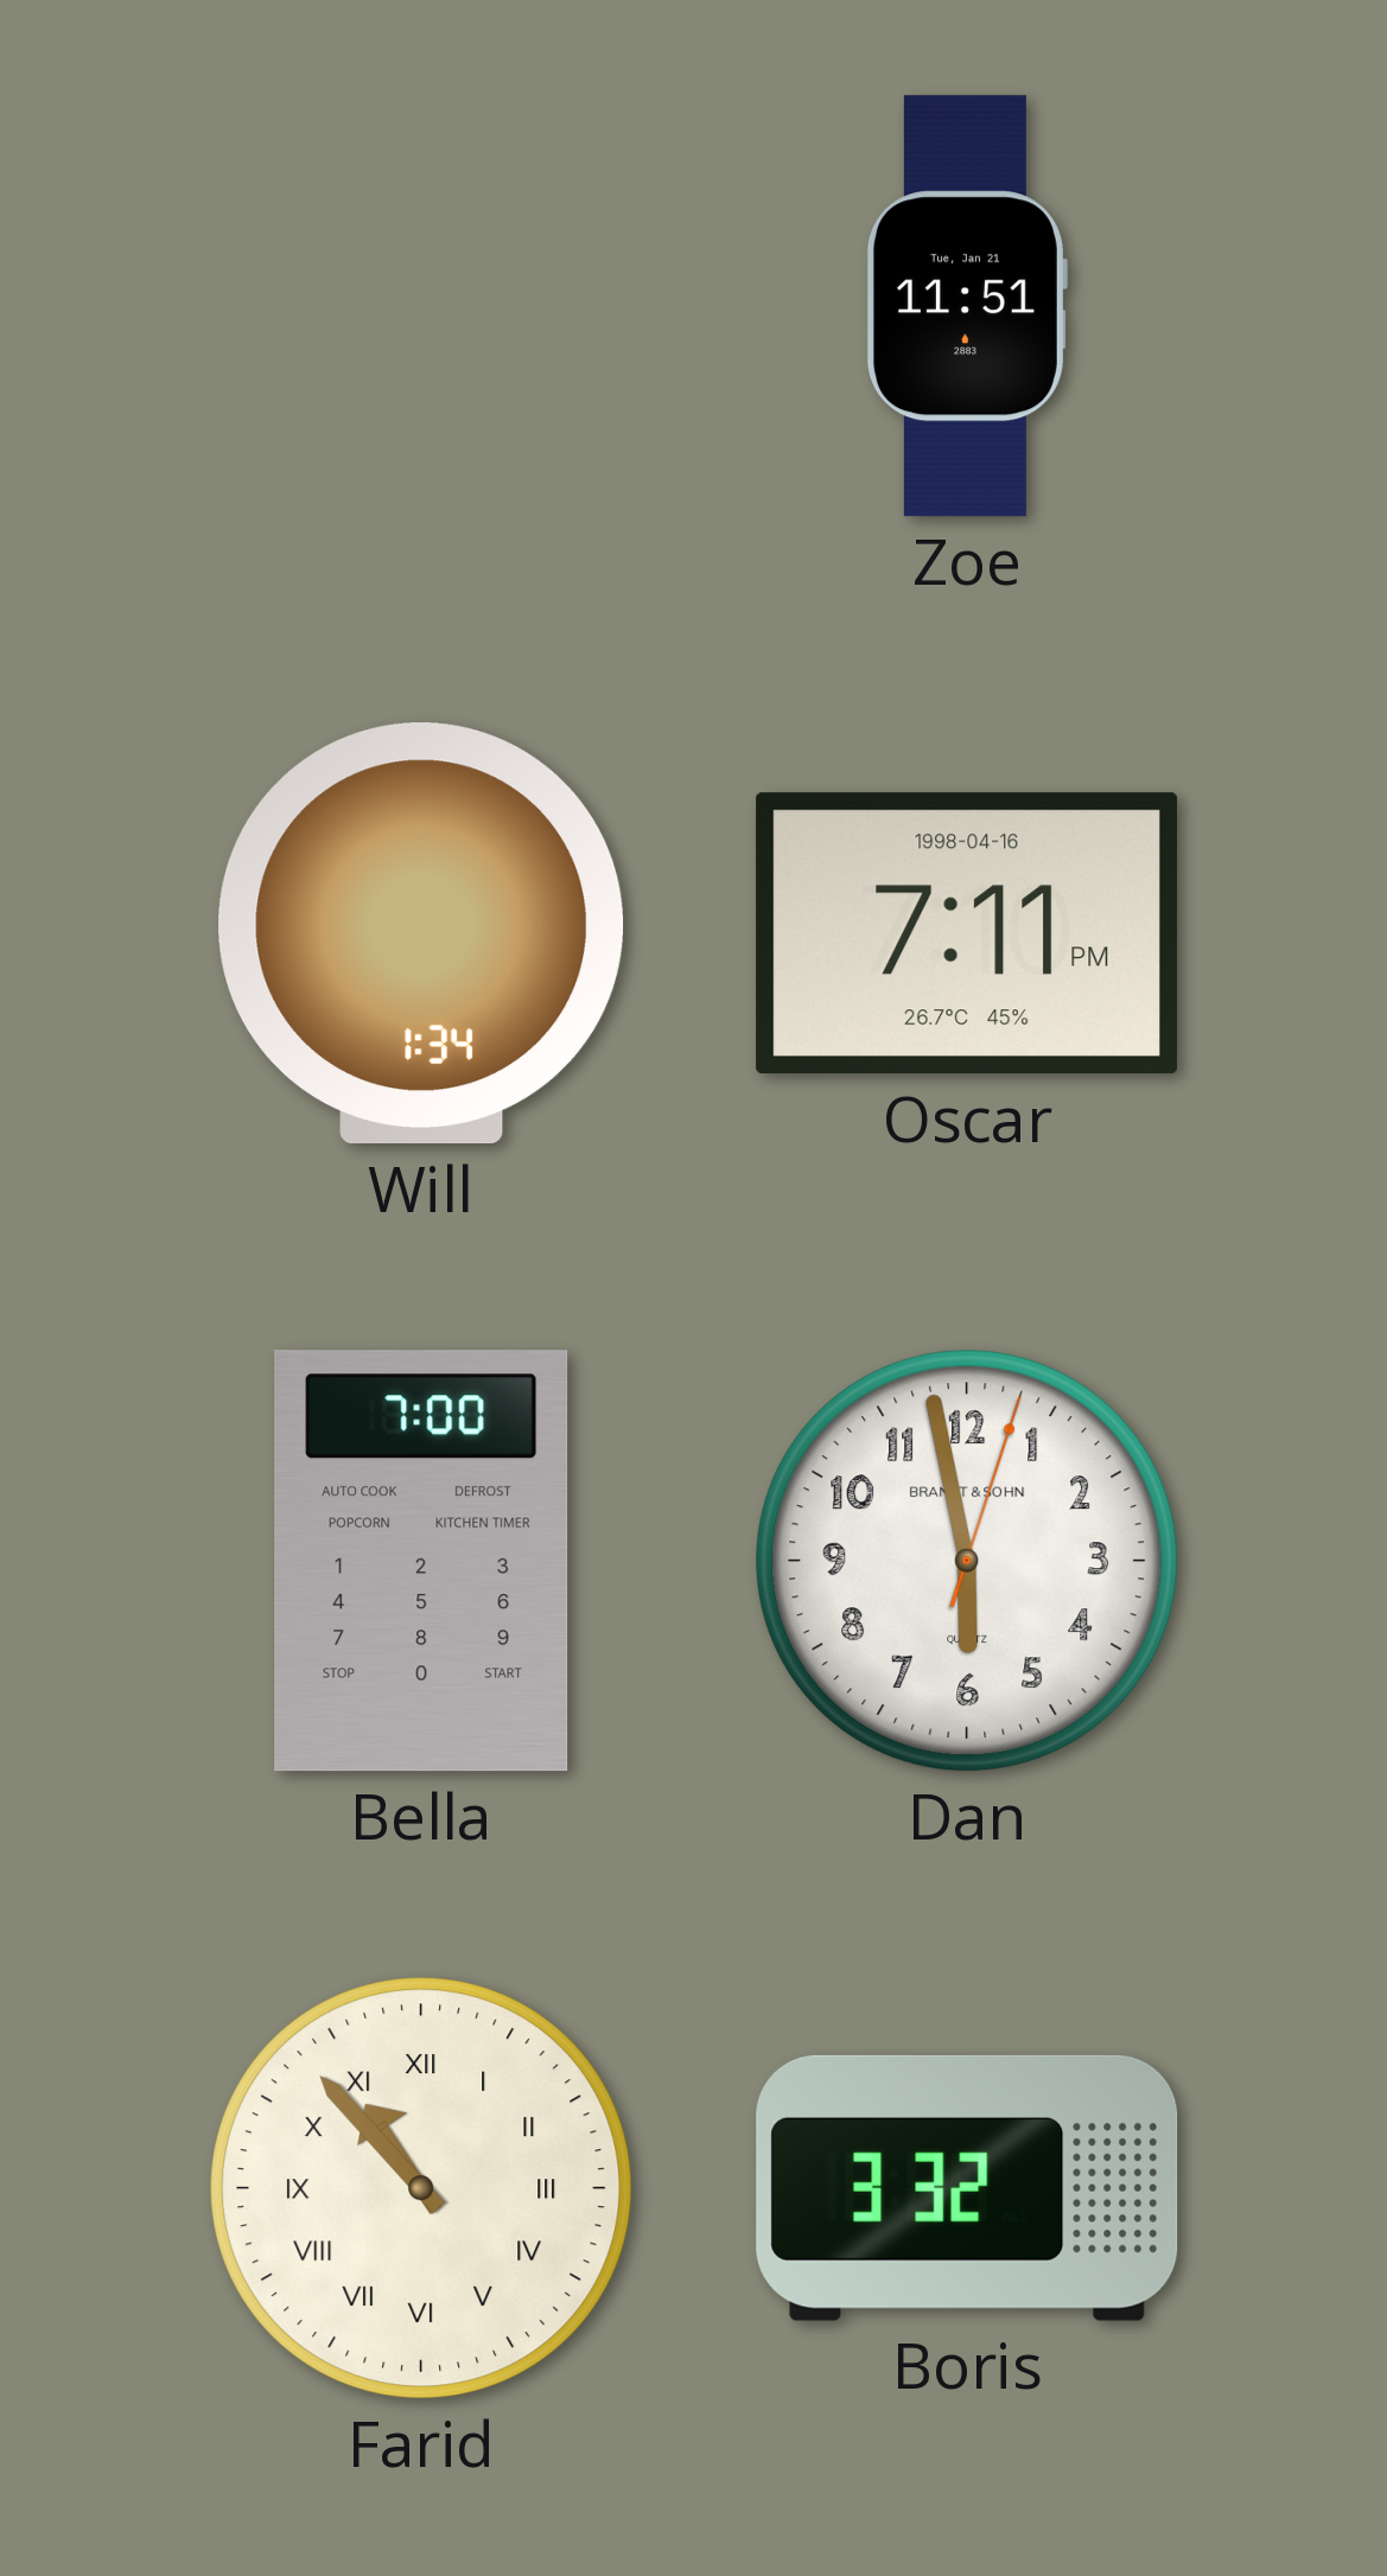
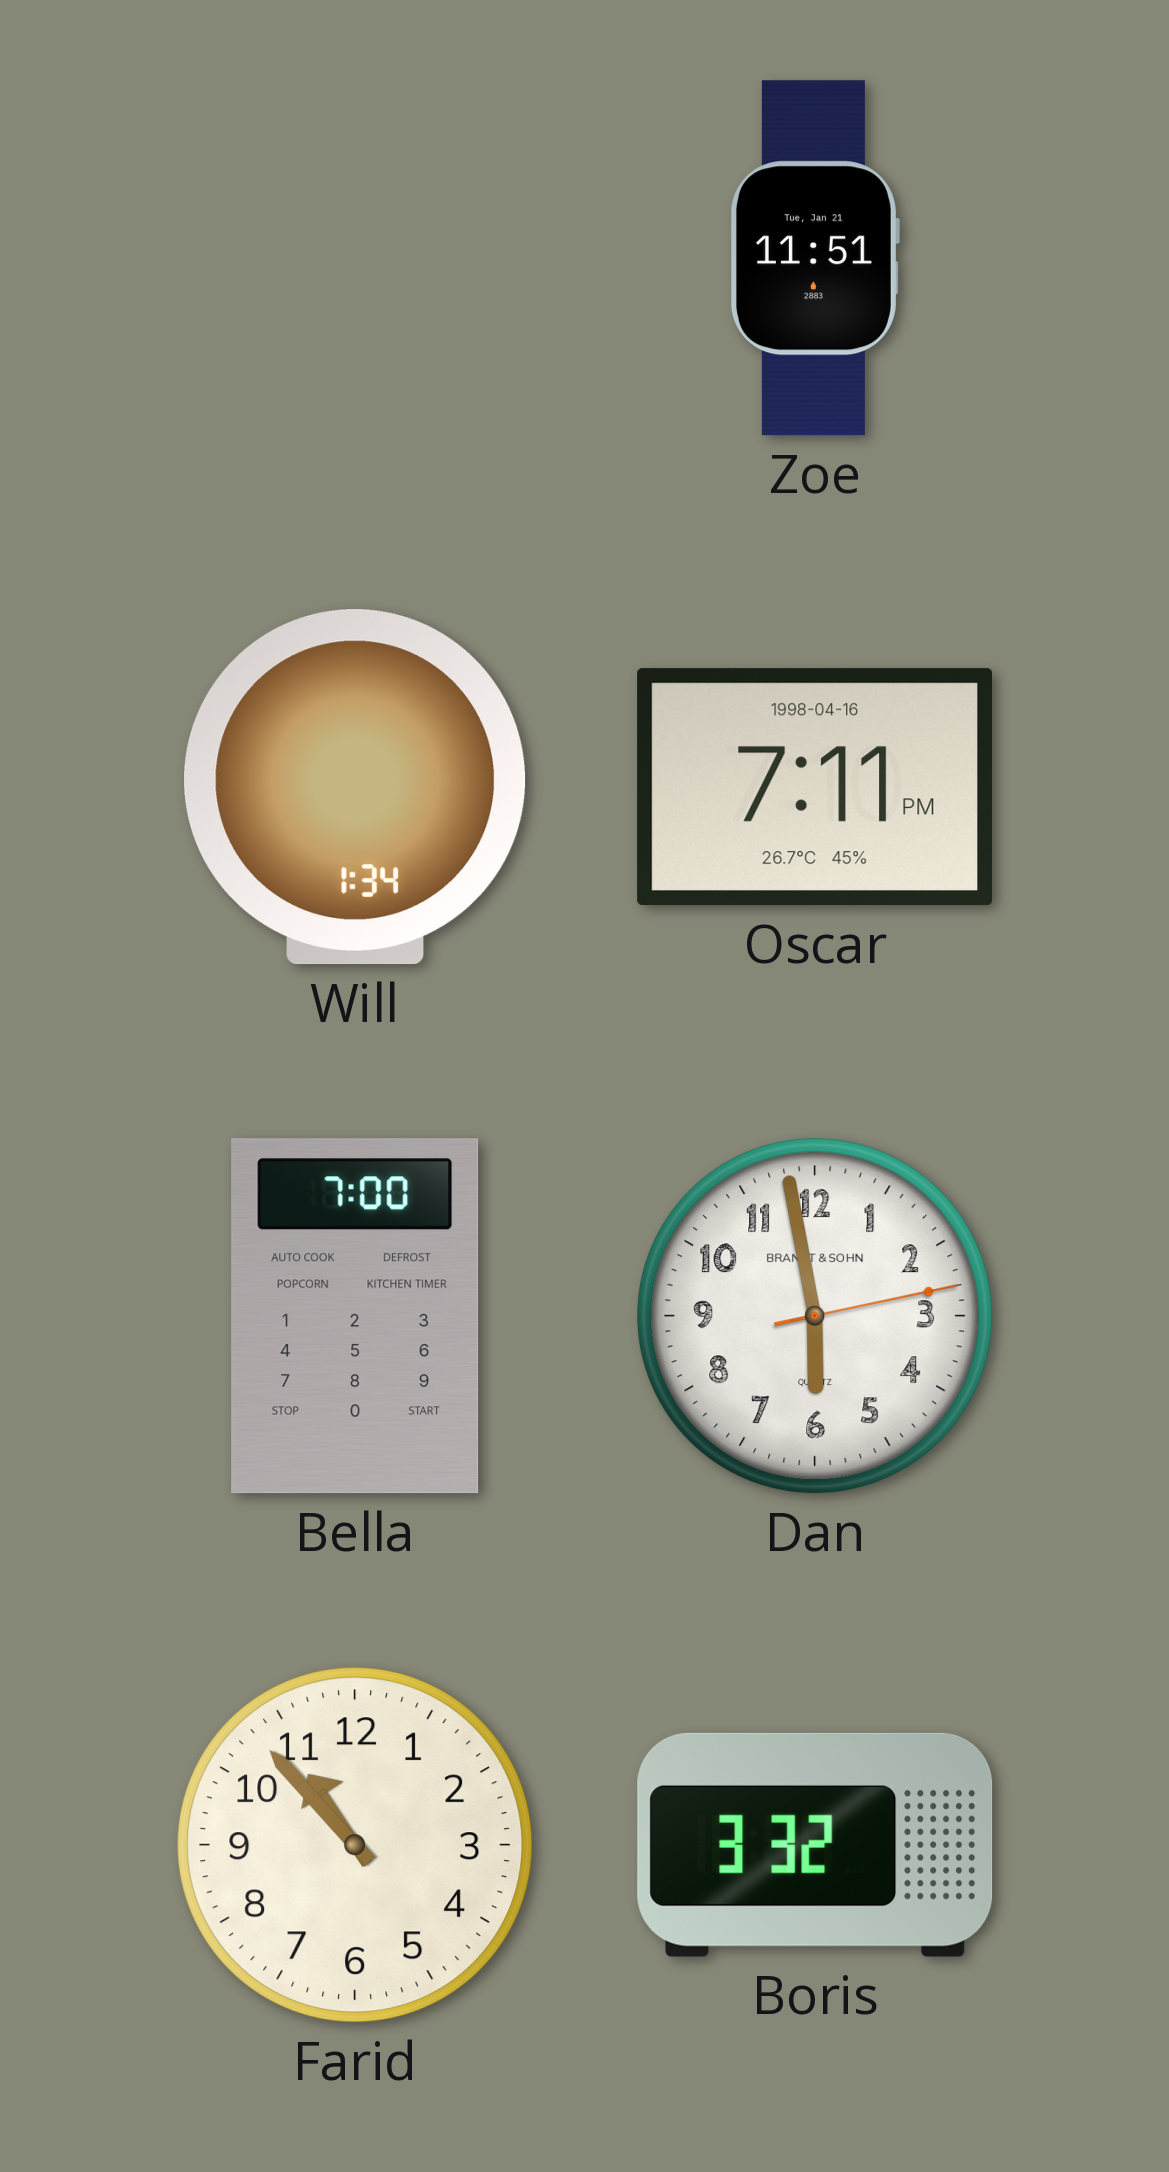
Dan: 5:58:03 -> 5:58:13 (815, 1316)
Farid numerals: Roman -> Arabic (355, 1845)
